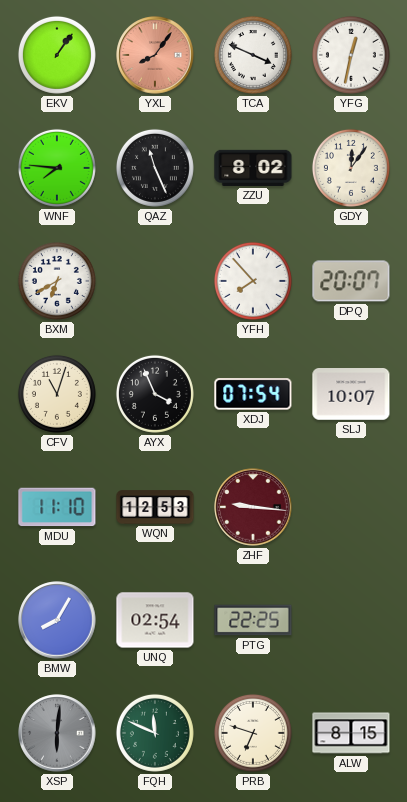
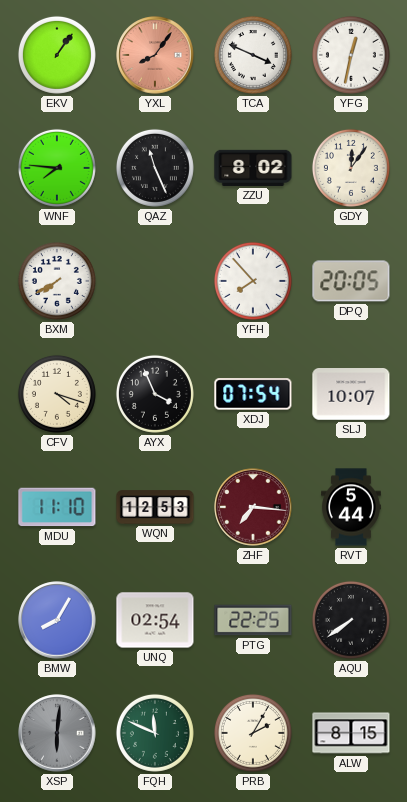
BXM: 6:40 -> 7:40 (57, 281)
DPQ: 20:07 -> 20:05 (351, 281)
CFV: 11:03 -> 4:18 (57, 394)
ZHF: 9:16 -> 7:16 (253, 507)
RVT: none -> 5:44 (352, 507)
AQU: none -> 7:39 (351, 620)
PRB: 6:48 -> 2:05 (253, 733)
